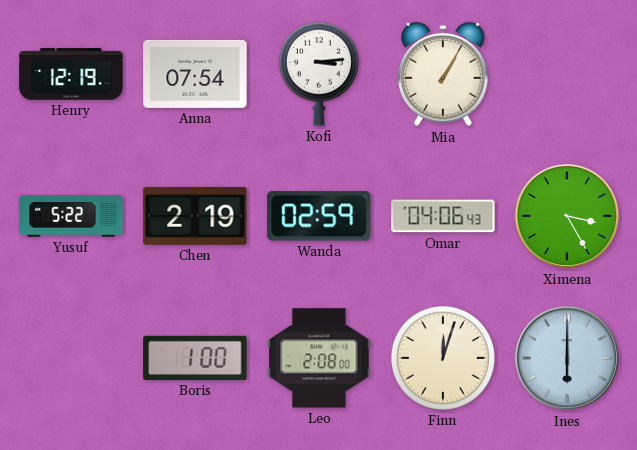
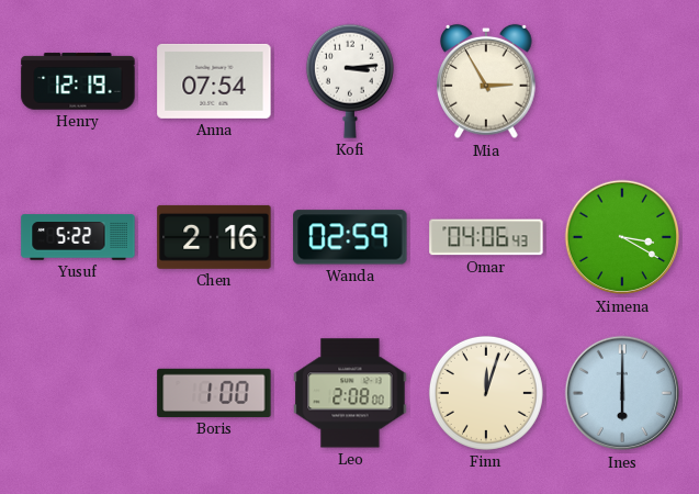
Mia: 1:05 -> 2:55 (486, 81)
Chen: 2:19 -> 2:16 (214, 237)
Ximena: 3:25 -> 3:20 (622, 237)
